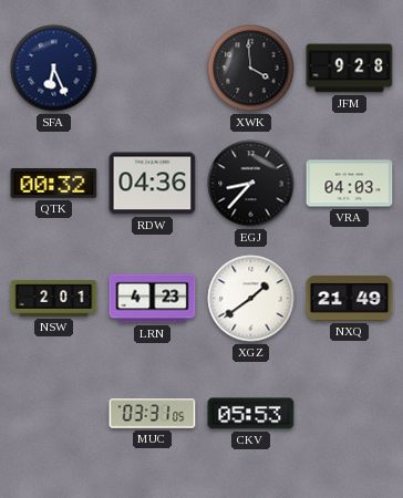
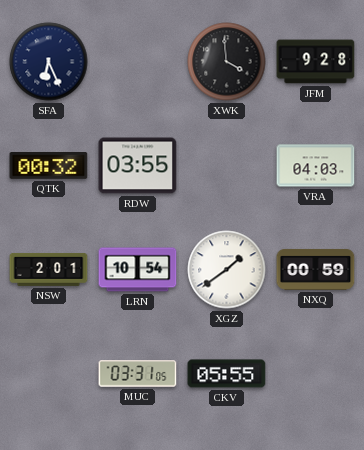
RDW: 04:36 -> 03:55 (138, 166)
EGJ: 8:37 -> none (251, 184)
LRN: 4:23 -> 10:54 (138, 270)
NXQ: 21:49 -> 00:59 (316, 269)
CKV: 05:53 -> 05:55 (227, 374)
